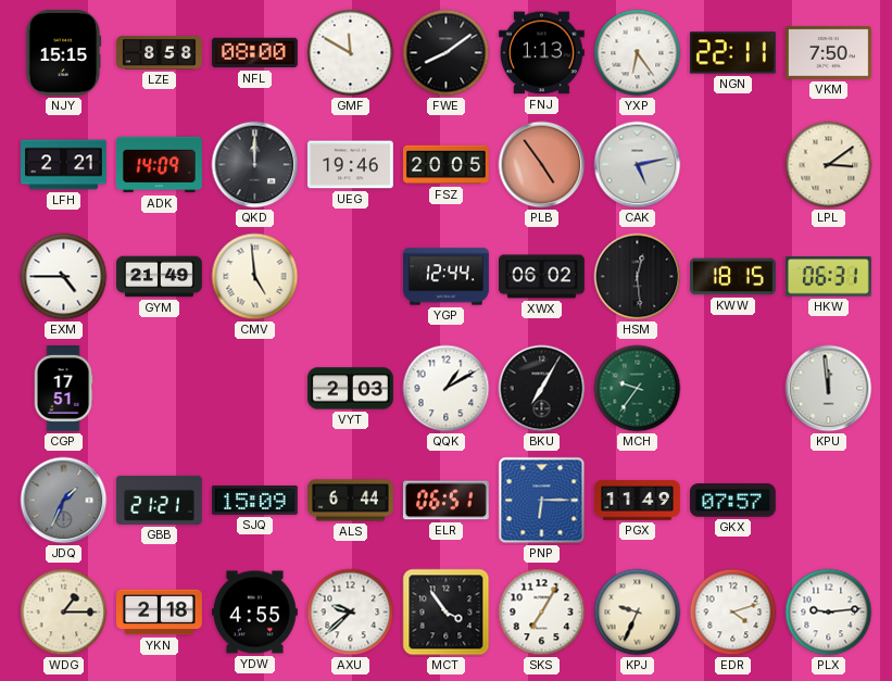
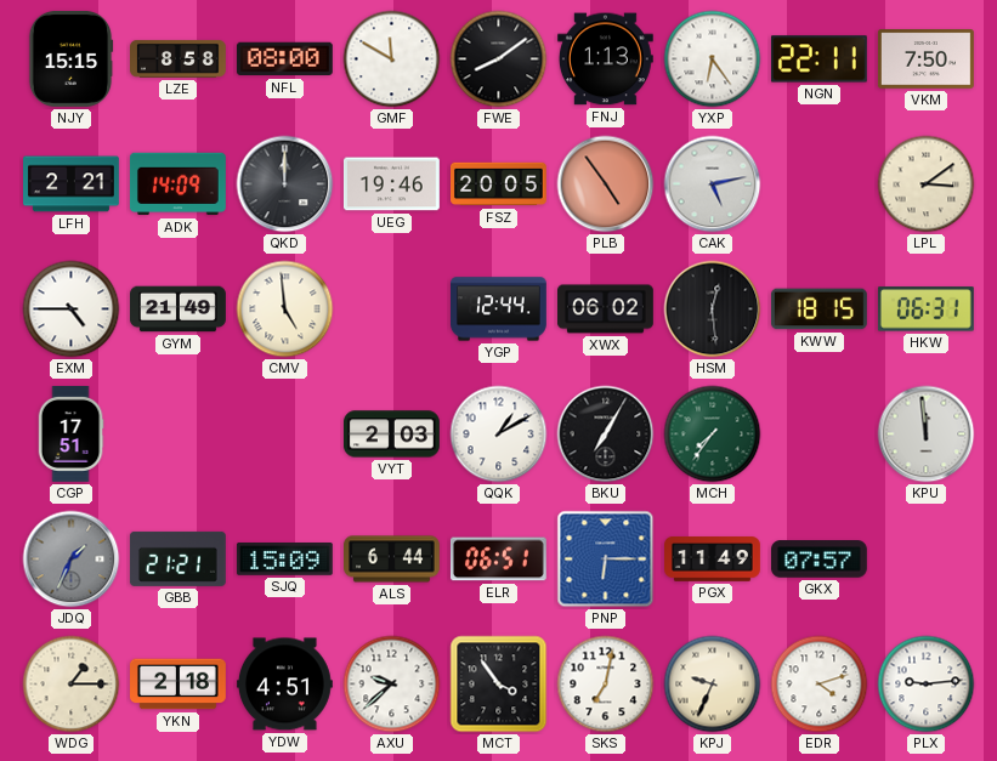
MCH: 9:36 -> 7:36 (713, 435)
YDW: 4:55 -> 4:51 (284, 685)
SKS: 7:05 -> 7:02 (606, 685)
